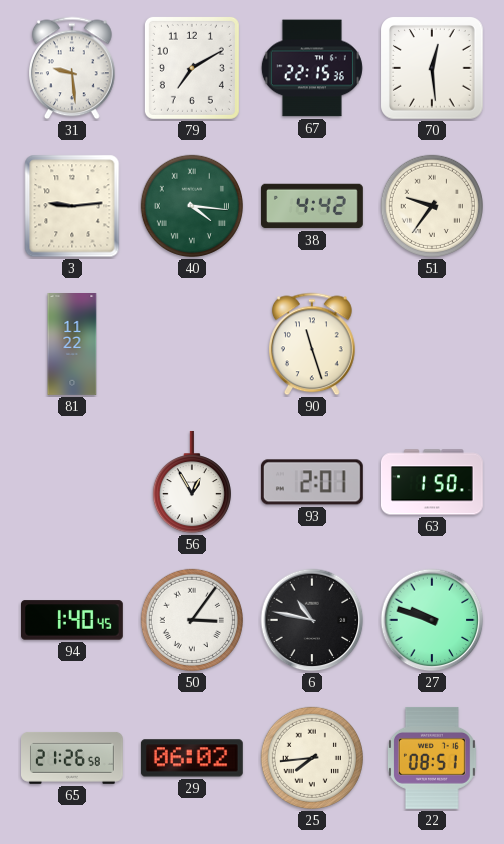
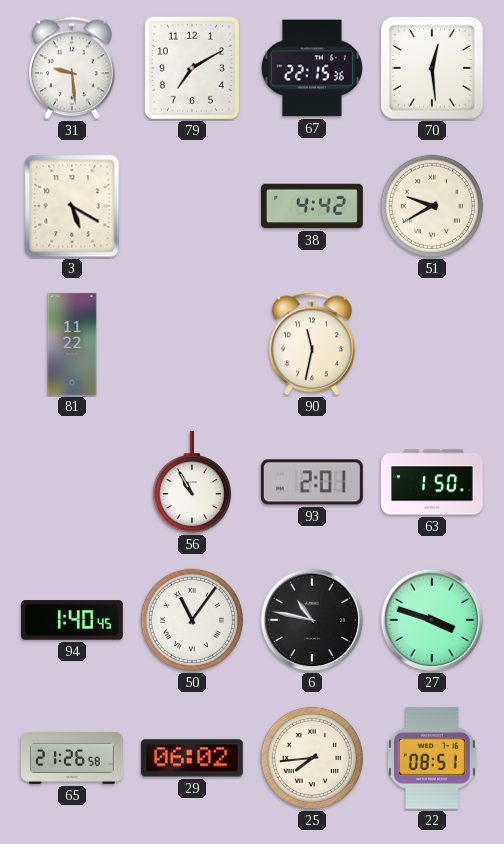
3: 9:14 -> 5:20 (72, 206)
40: 4:16 -> none (192, 206)
51: 9:36 -> 9:40 (432, 206)
90: 11:27 -> 11:32 (312, 344)
56: 12:55 -> 10:55 (192, 482)
50: 3:06 -> 11:06 (192, 620)
27: 9:48 -> 3:48 (432, 620)
